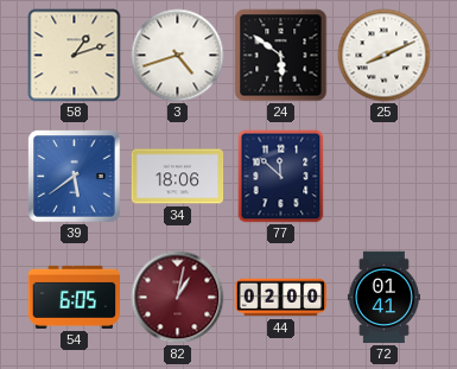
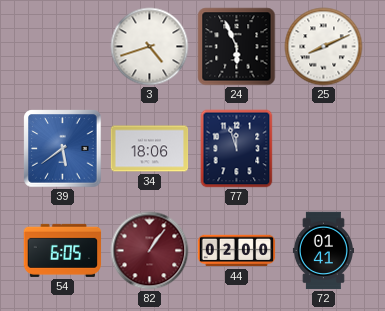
58: 1:12 -> none (75, 56)
24: 5:51 -> 5:56 (237, 47)
77: 11:52 -> 11:57 (237, 149)
82: 1:02 -> 1:06 (150, 251)
